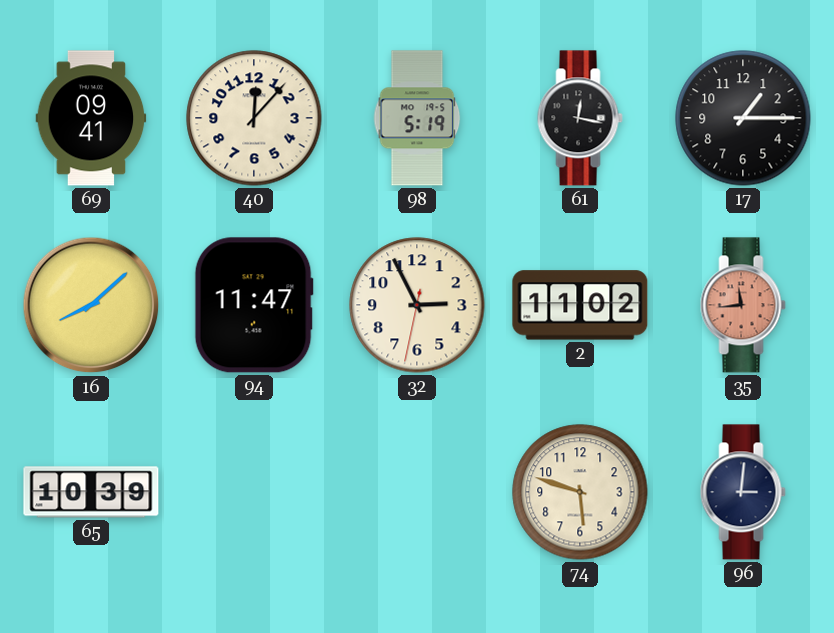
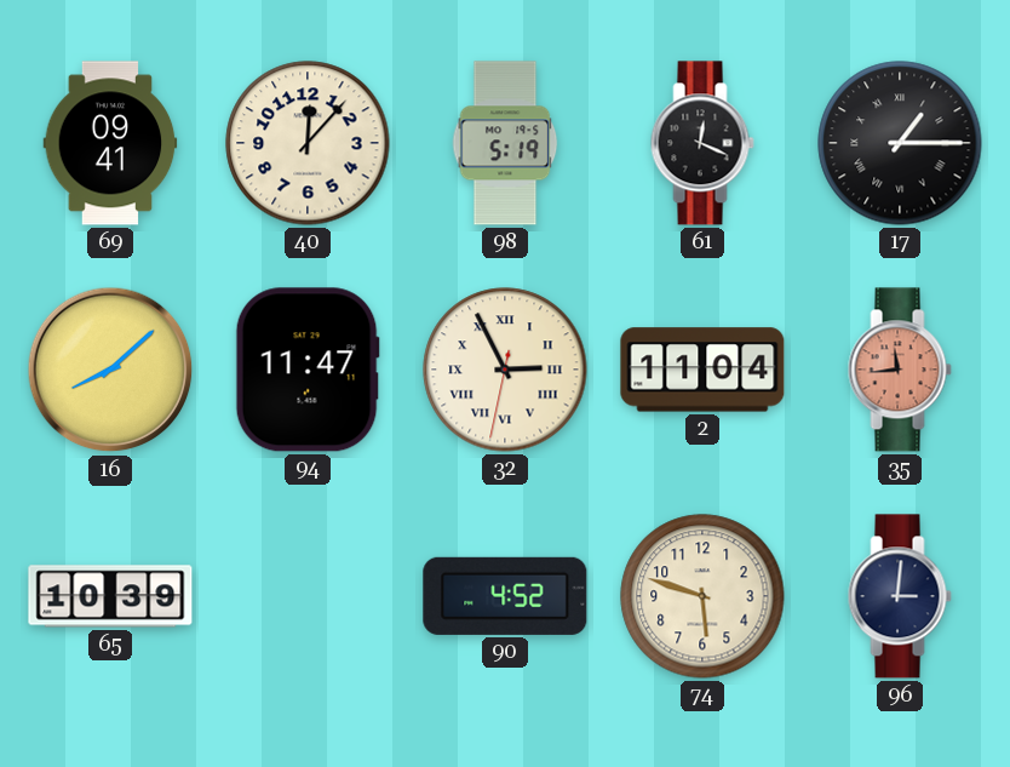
61: 12:17 -> 12:19 (702, 143)
17 numerals: Arabic -> Roman (900, 143)
32 numerals: Arabic -> Roman (505, 370)
2: 11:02 -> 11:04 (702, 370)
90: none -> 4:52 (505, 596)
